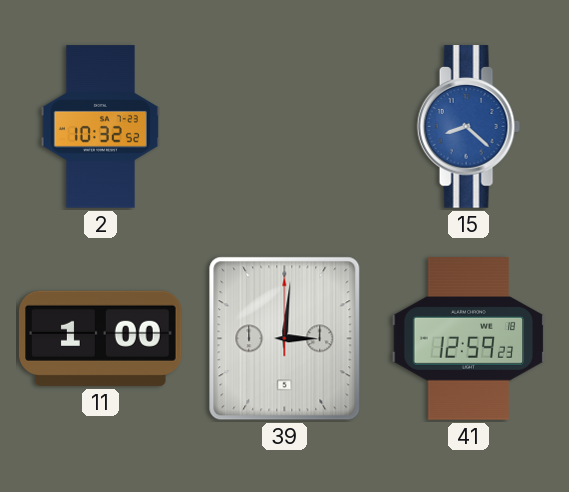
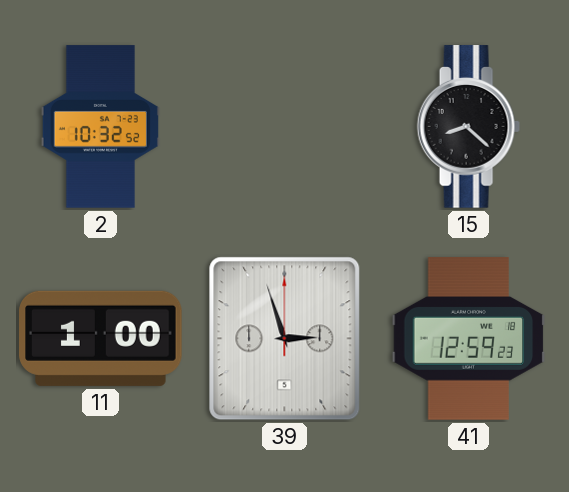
15 dial: blue -> black (468, 127)
39: 3:01 -> 2:57 (285, 339)
